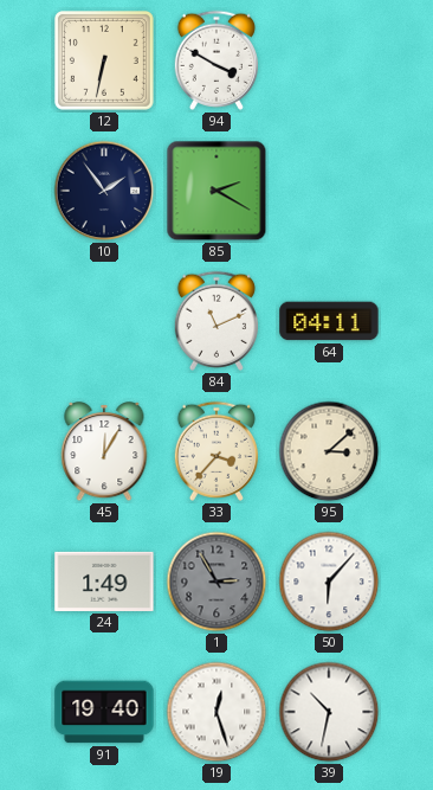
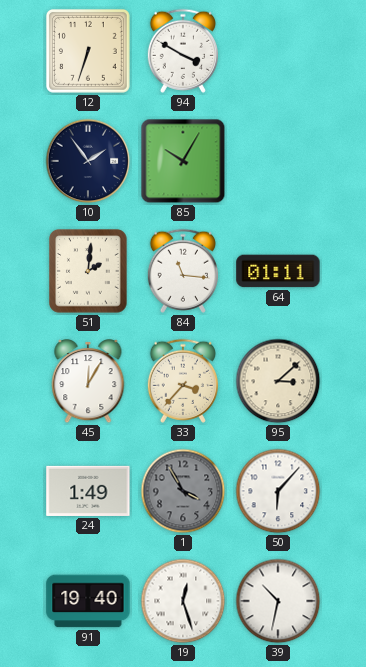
12: 6:32 -> 6:33 (88, 51)
85: 2:20 -> 10:05 (183, 161)
51: none -> 2:01 (88, 271)
84: 11:11 -> 11:16 (183, 271)
64: 04:11 -> 01:11 (278, 271)
1: 2:55 -> 3:55 (183, 491)
